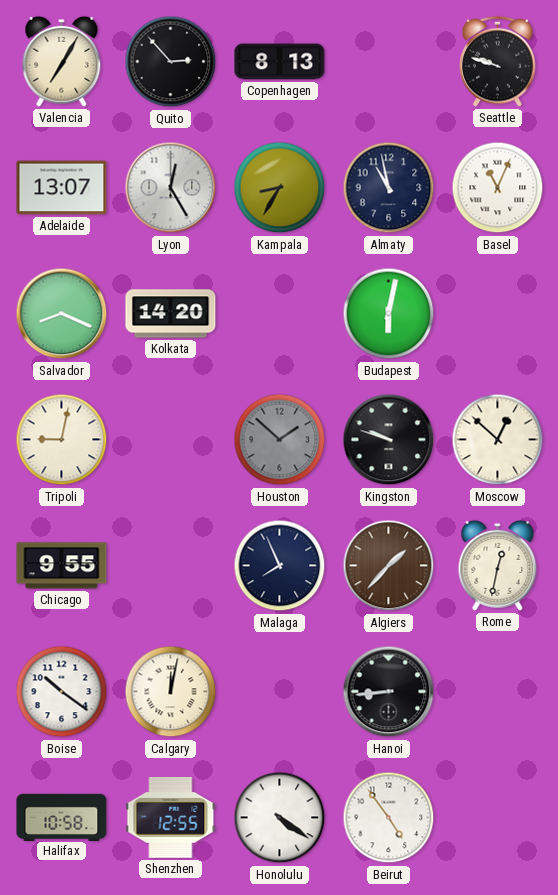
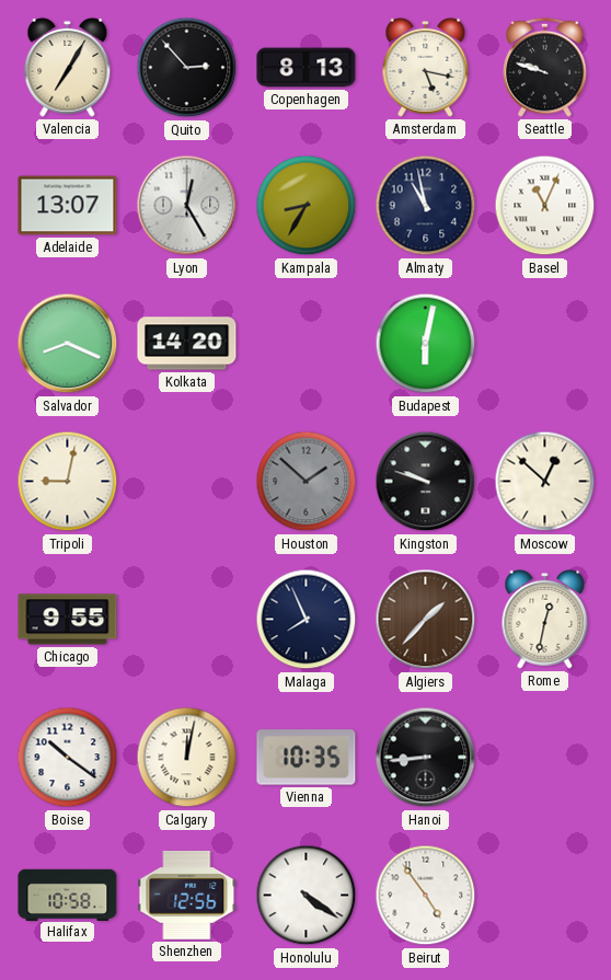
Amsterdam: none -> 5:17 (426, 67)
Vienna: none -> 10:35 (307, 758)
Shenzhen: 12:55 -> 12:56 (187, 895)
